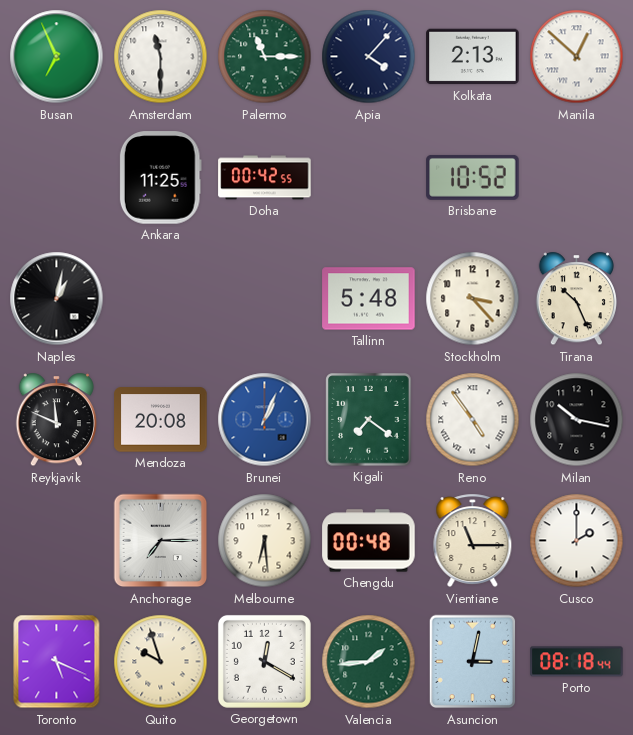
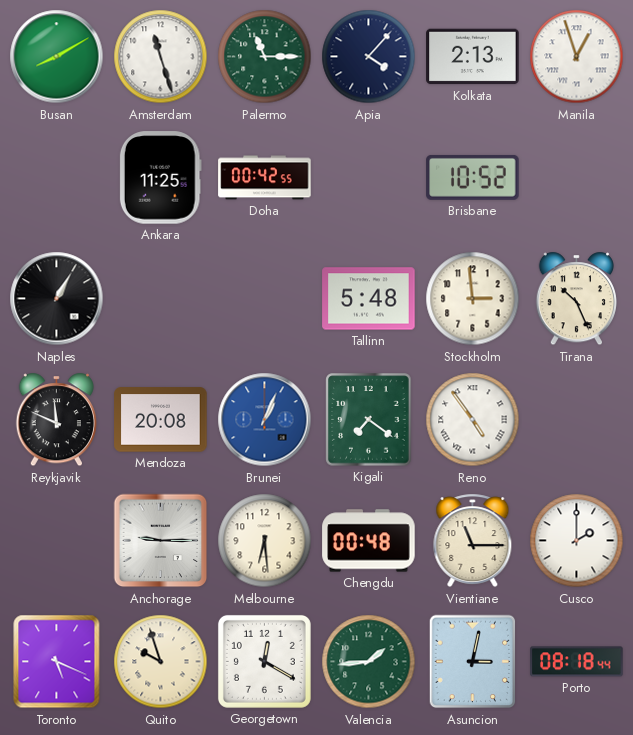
Busan: 6:56 -> 8:10 (57, 57)
Amsterdam: 11:30 -> 11:27 (161, 57)
Manila: 12:52 -> 12:57 (577, 57)
Naples: 1:02 -> 1:05 (57, 299)
Stockholm: 3:23 -> 2:59 (473, 299)
Milan: 10:17 -> none (577, 420)
Anchorage: 7:15 -> 9:15 (161, 541)
